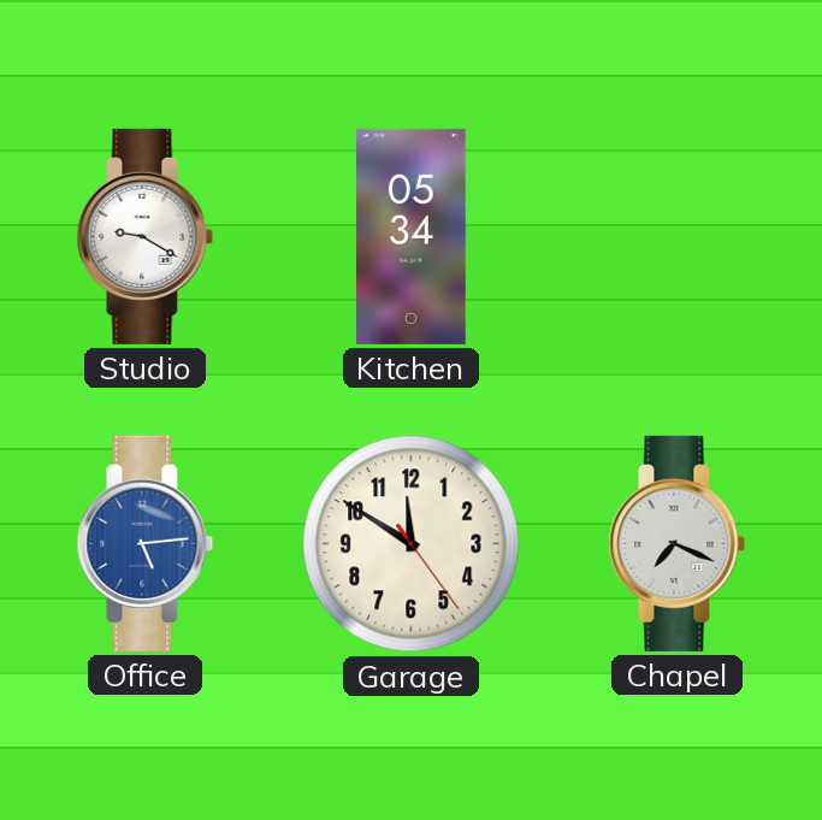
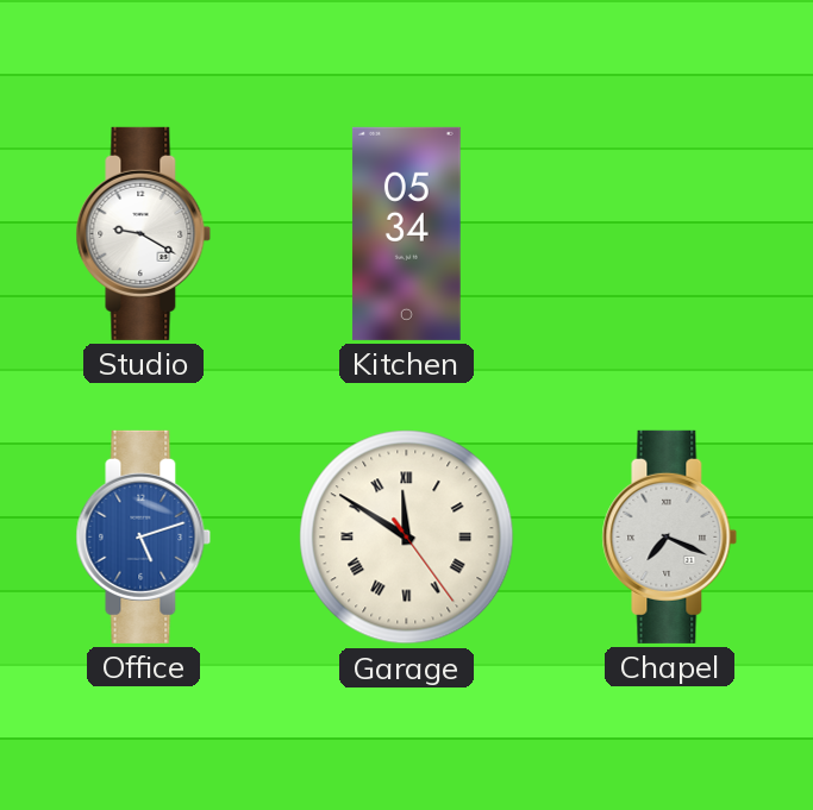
Office: 5:14 -> 5:12 (144, 536)
Garage numerals: Arabic -> Roman (407, 538)
